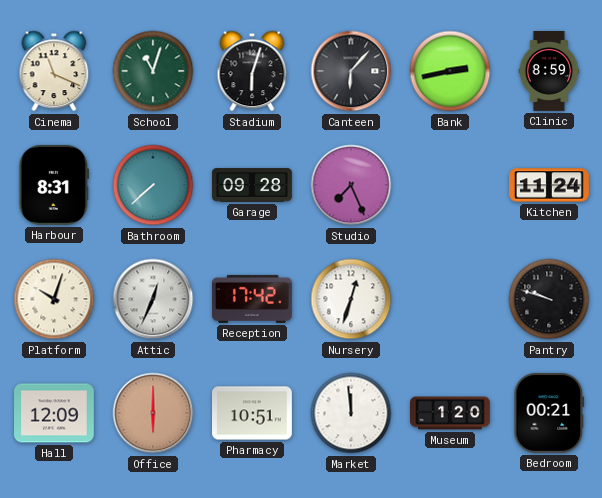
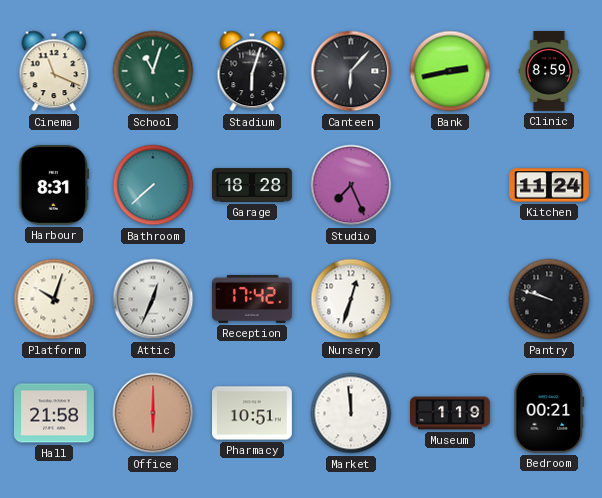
Garage: 09:28 -> 18:28 (253, 185)
Hall: 12:09 -> 21:58 (55, 413)
Museum: 1:20 -> 1:19 (451, 413)
